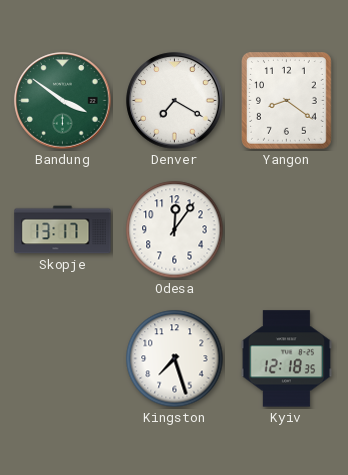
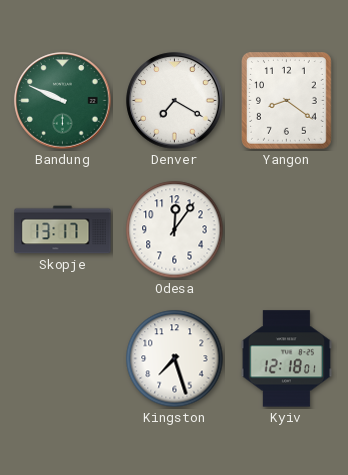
Bandung: 3:51 -> 9:49 (63, 101)
Kyiv: 12:18:35 -> 12:18:01 (287, 359)
